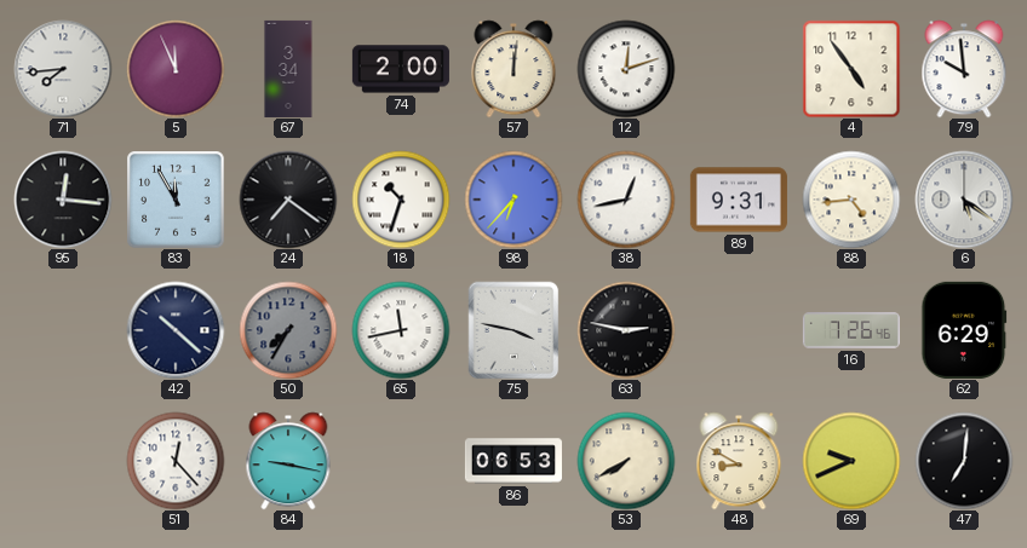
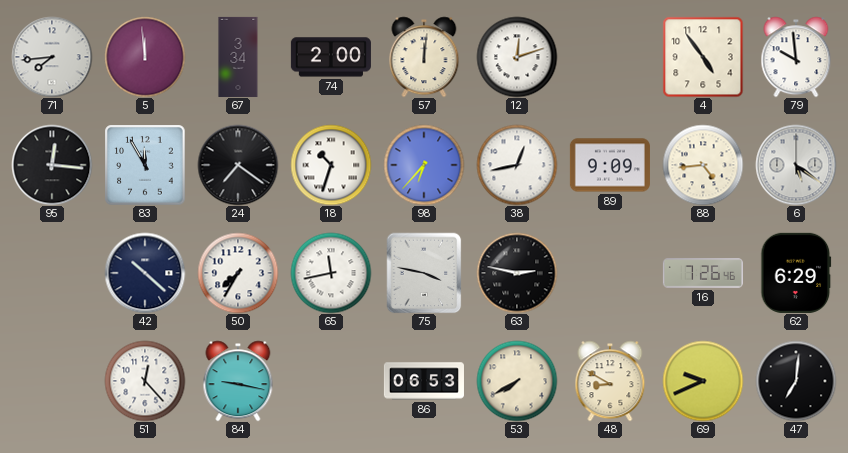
5: 11:56 -> 11:59 (145, 57)
89: 9:31 -> 9:09 (610, 165)
50 dial: grey -> white (238, 273)
